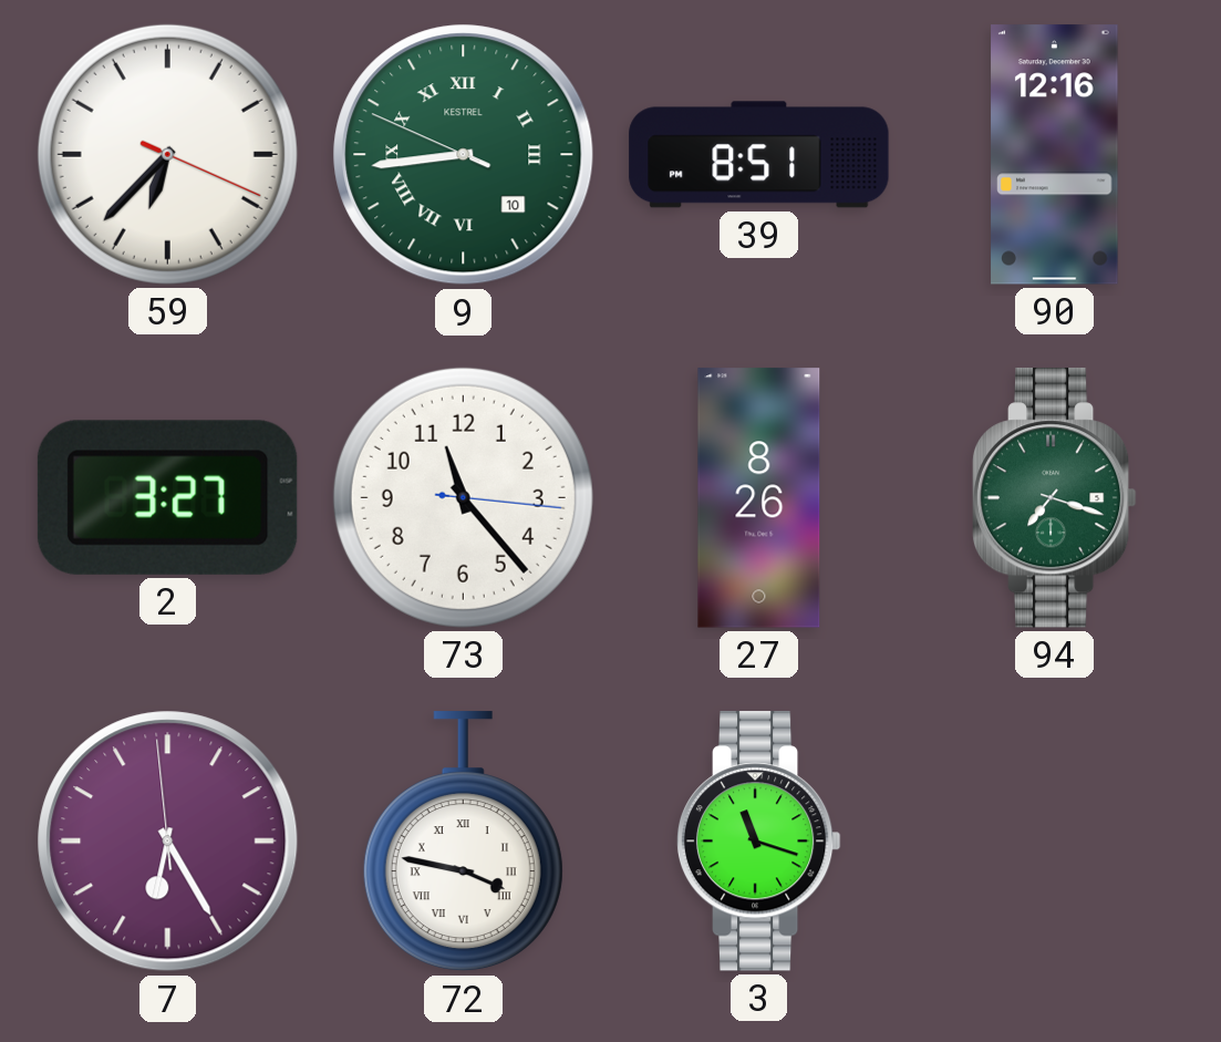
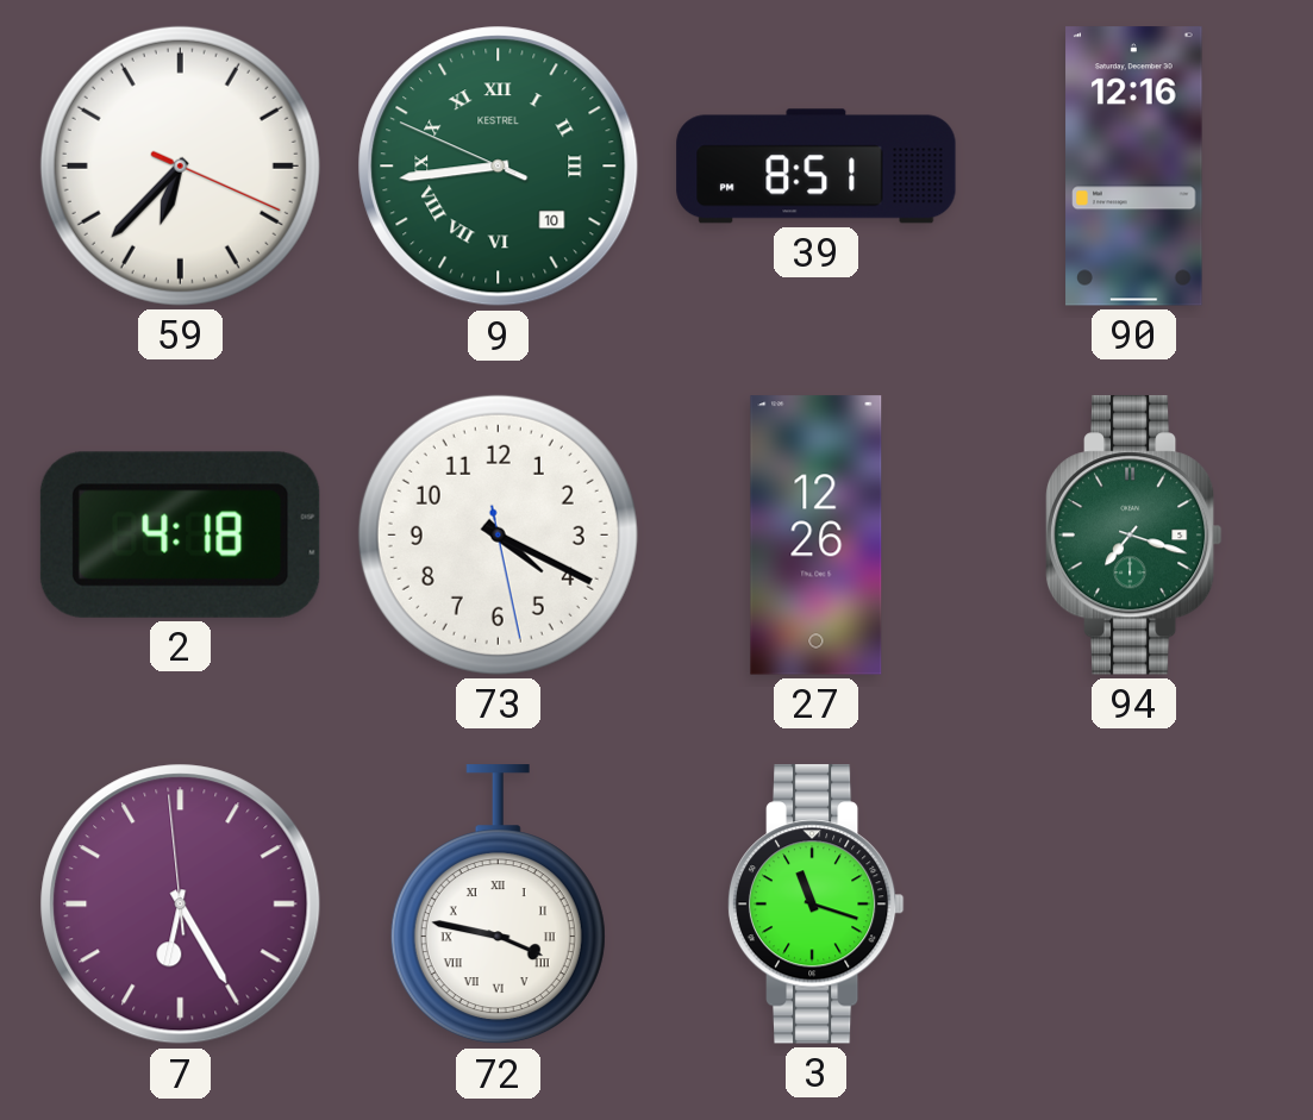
2: 3:27 -> 4:18 (180, 534)
73: 11:23 -> 4:19 (498, 534)
27: 8:26 -> 12:26 (817, 536)
